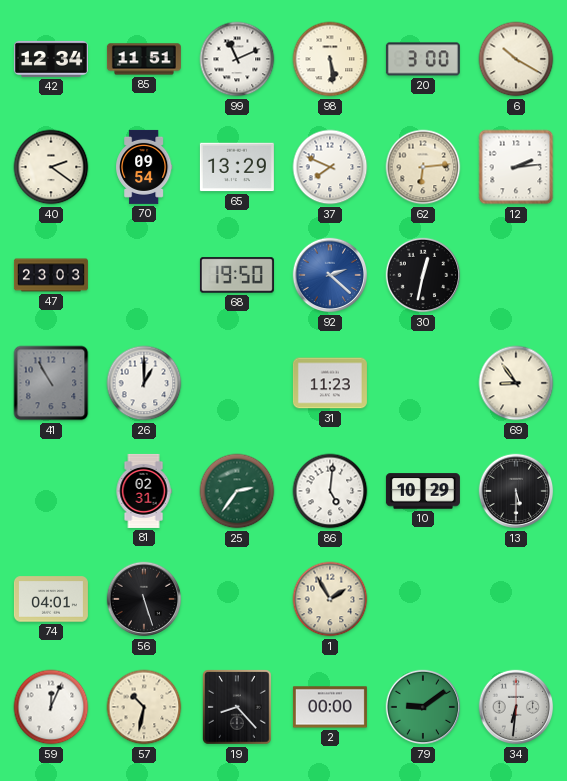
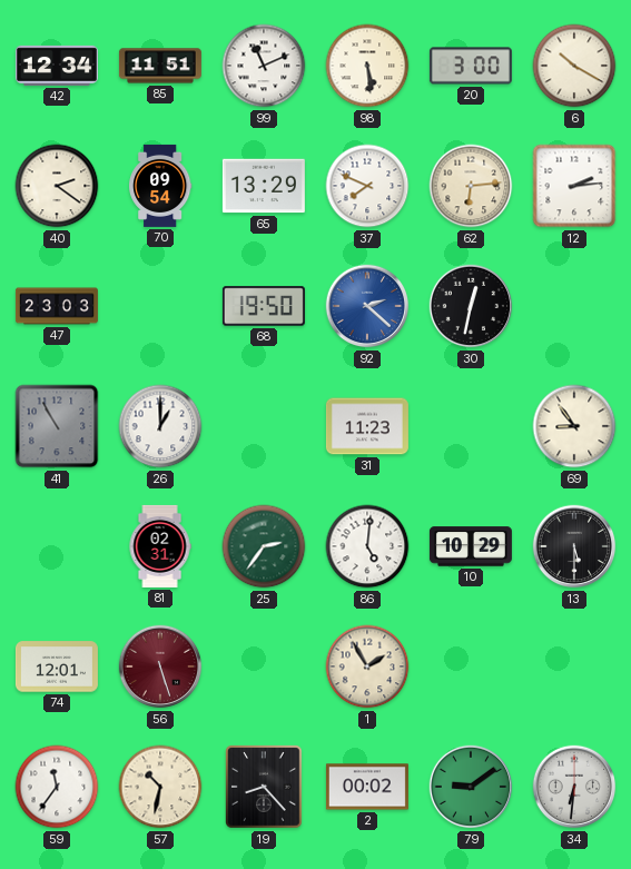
74: 04:01 -> 12:01 (57, 666)
56 dial: black -> burgundy (160, 666)
59: 12:04 -> 11:36 (57, 787)
2: 00:00 -> 00:02 (367, 787)
